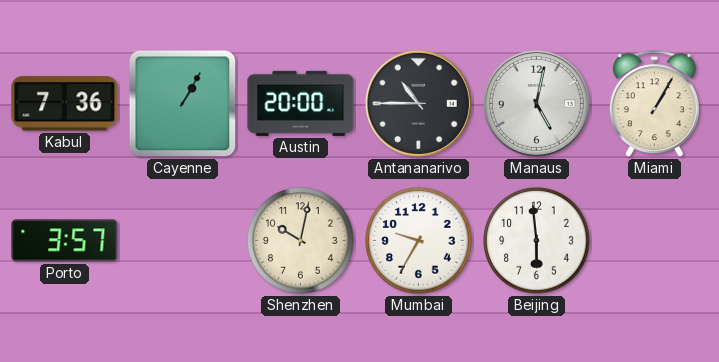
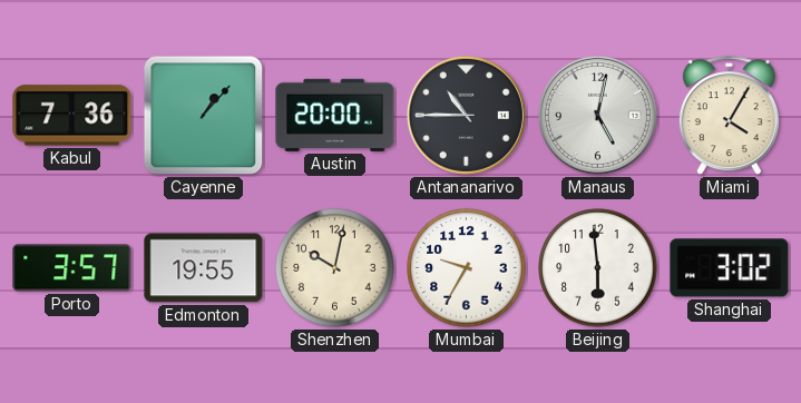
Cayenne: 1:05 -> 1:07 (204, 116)
Miami: 1:05 -> 4:05 (729, 116)
Edmonton: none -> 19:55 (204, 268)
Shanghai: none -> 3:02 (730, 268)
